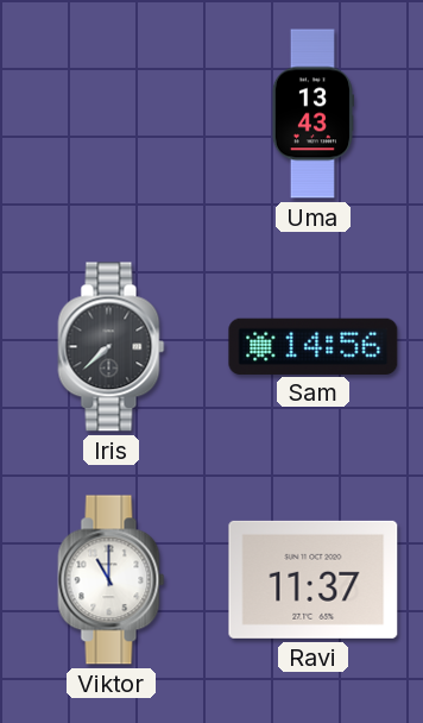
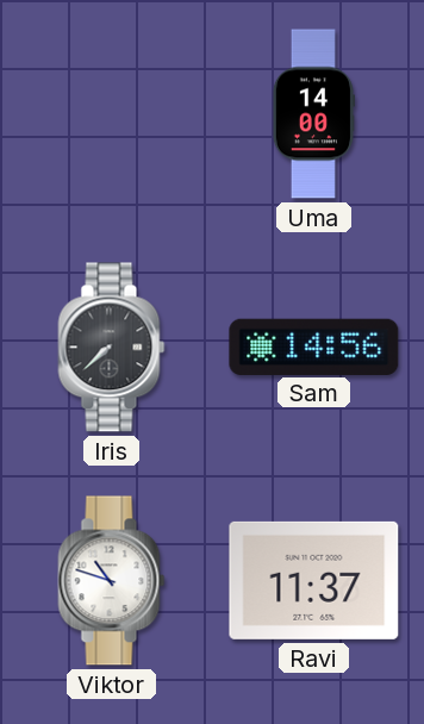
Uma: 13:43 -> 14:00 (313, 114)
Viktor: 11:00 -> 10:48 (112, 581)
